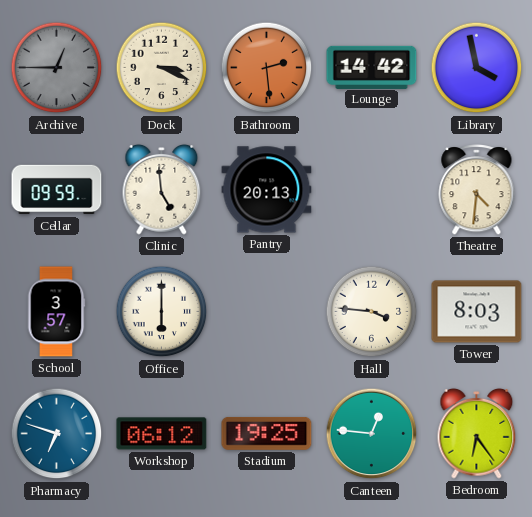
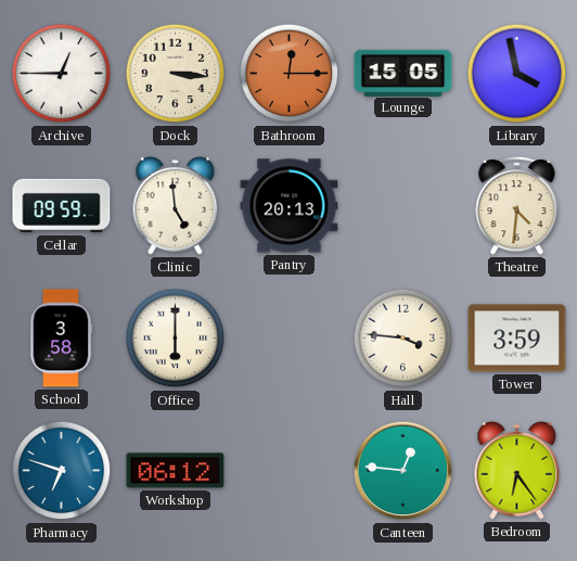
Archive dial: grey -> white (62, 74)
Dock: 3:19 -> 3:16 (176, 74)
Bathroom: 2:29 -> 12:15 (290, 74)
Lounge: 14:42 -> 15:05 (403, 73)
School: 3:57 -> 3:58 (61, 339)
Tower: 8:03 -> 3:59 (517, 339)
Stadium: 19:25 -> none (267, 433)
